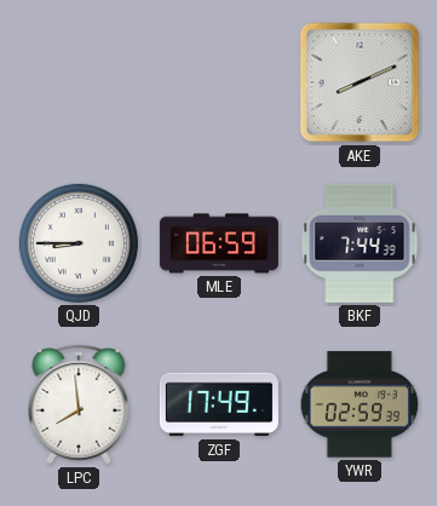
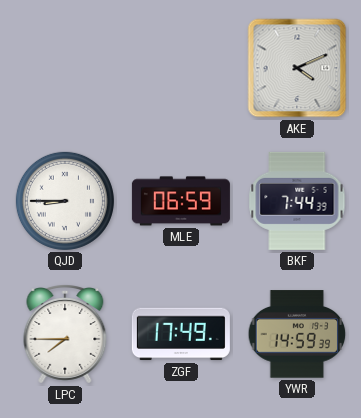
AKE: 8:11 -> 4:11 (297, 68)
LPC: 7:59 -> 7:45 (65, 335)
YWR: 02:59 -> 14:59 (297, 334)
